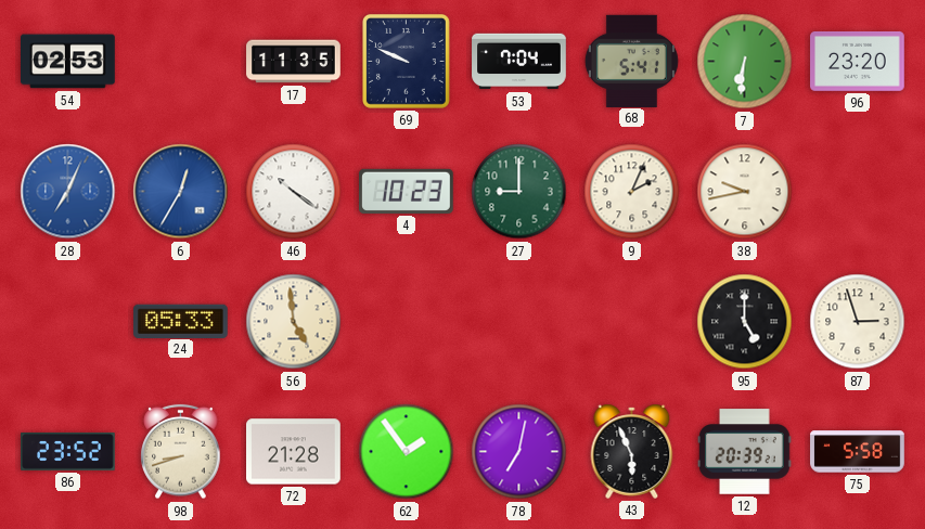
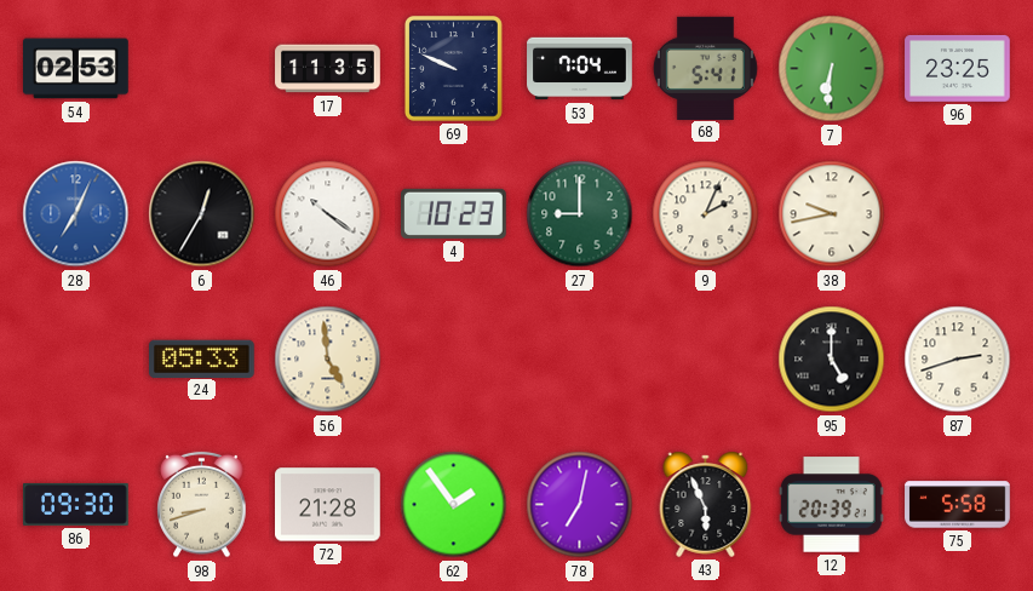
96: 23:20 -> 23:25 (958, 68)
6 dial: blue -> black (202, 214)
87: 2:57 -> 2:42 (958, 360)
86: 23:52 -> 09:30 (76, 505)
